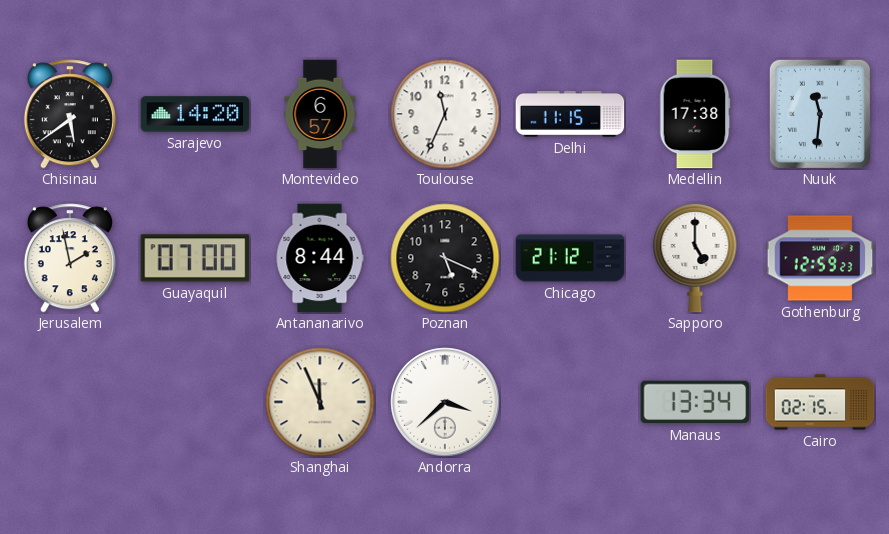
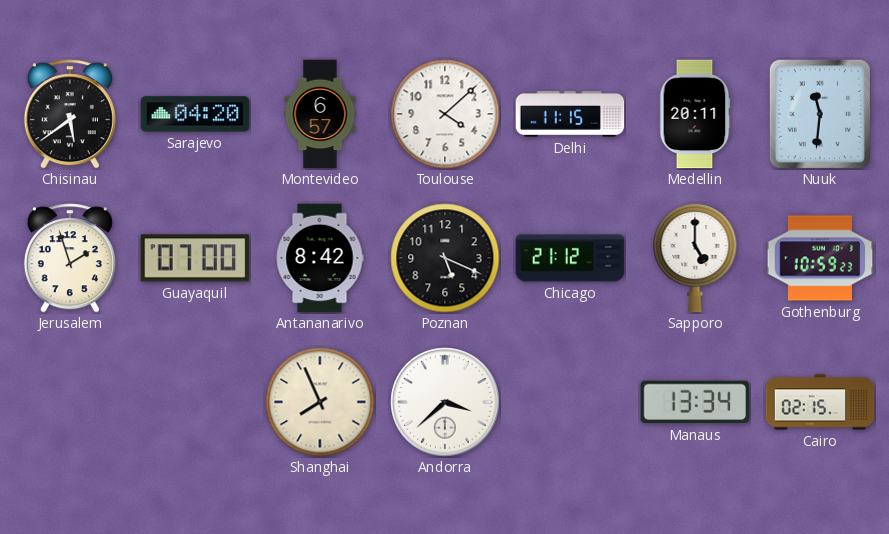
Sarajevo: 14:20 -> 04:20 (195, 114)
Toulouse: 11:34 -> 4:08 (445, 114)
Medellin: 17:38 -> 20:11 (695, 114)
Jerusalem: 1:58 -> 1:57 (70, 258)
Antananarivo: 8:44 -> 8:42 (320, 258)
Gothenburg: 12:59 -> 10:59 (820, 258)
Shanghai: 11:56 -> 7:56 (320, 402)
